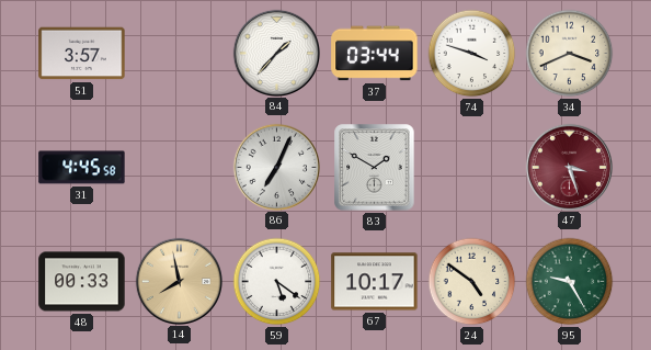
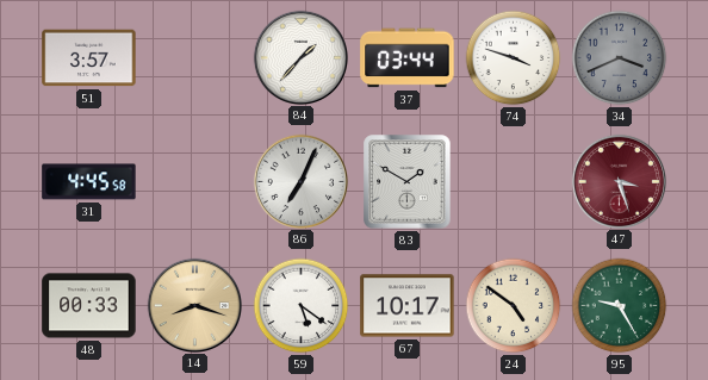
34 dial: cream -> grey (620, 58)
14: 7:58 -> 8:18 (194, 305)
